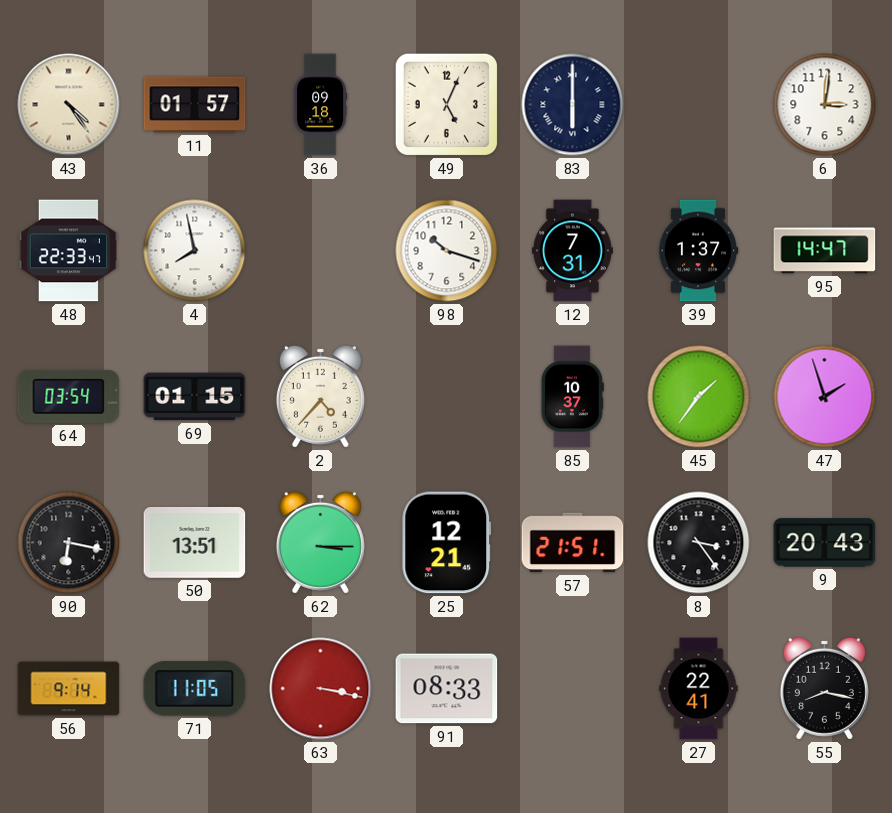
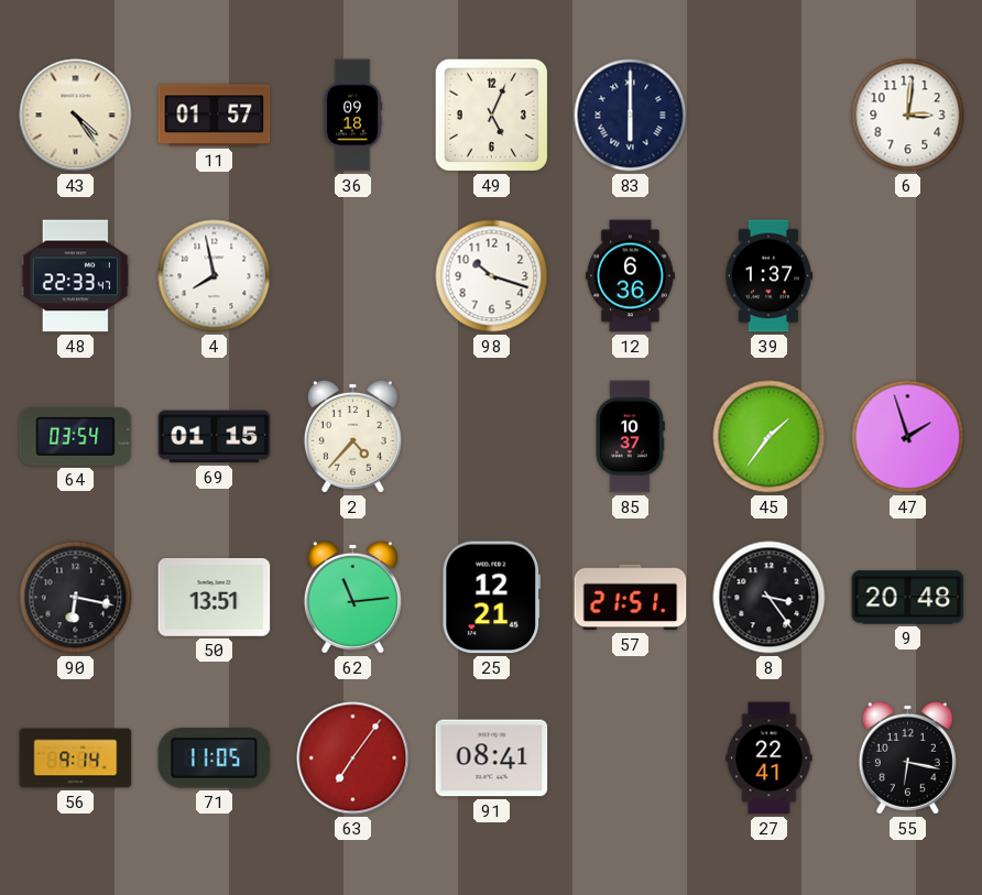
12: 7:31 -> 6:36 (630, 276)
95: 14:47 -> none (825, 251)
62: 3:15 -> 11:14 (352, 597)
9: 20:43 -> 20:48 (908, 598)
63: 3:17 -> 7:06 (353, 758)
91: 08:33 -> 08:41 (492, 758)
55: 8:17 -> 6:17 (907, 757)
